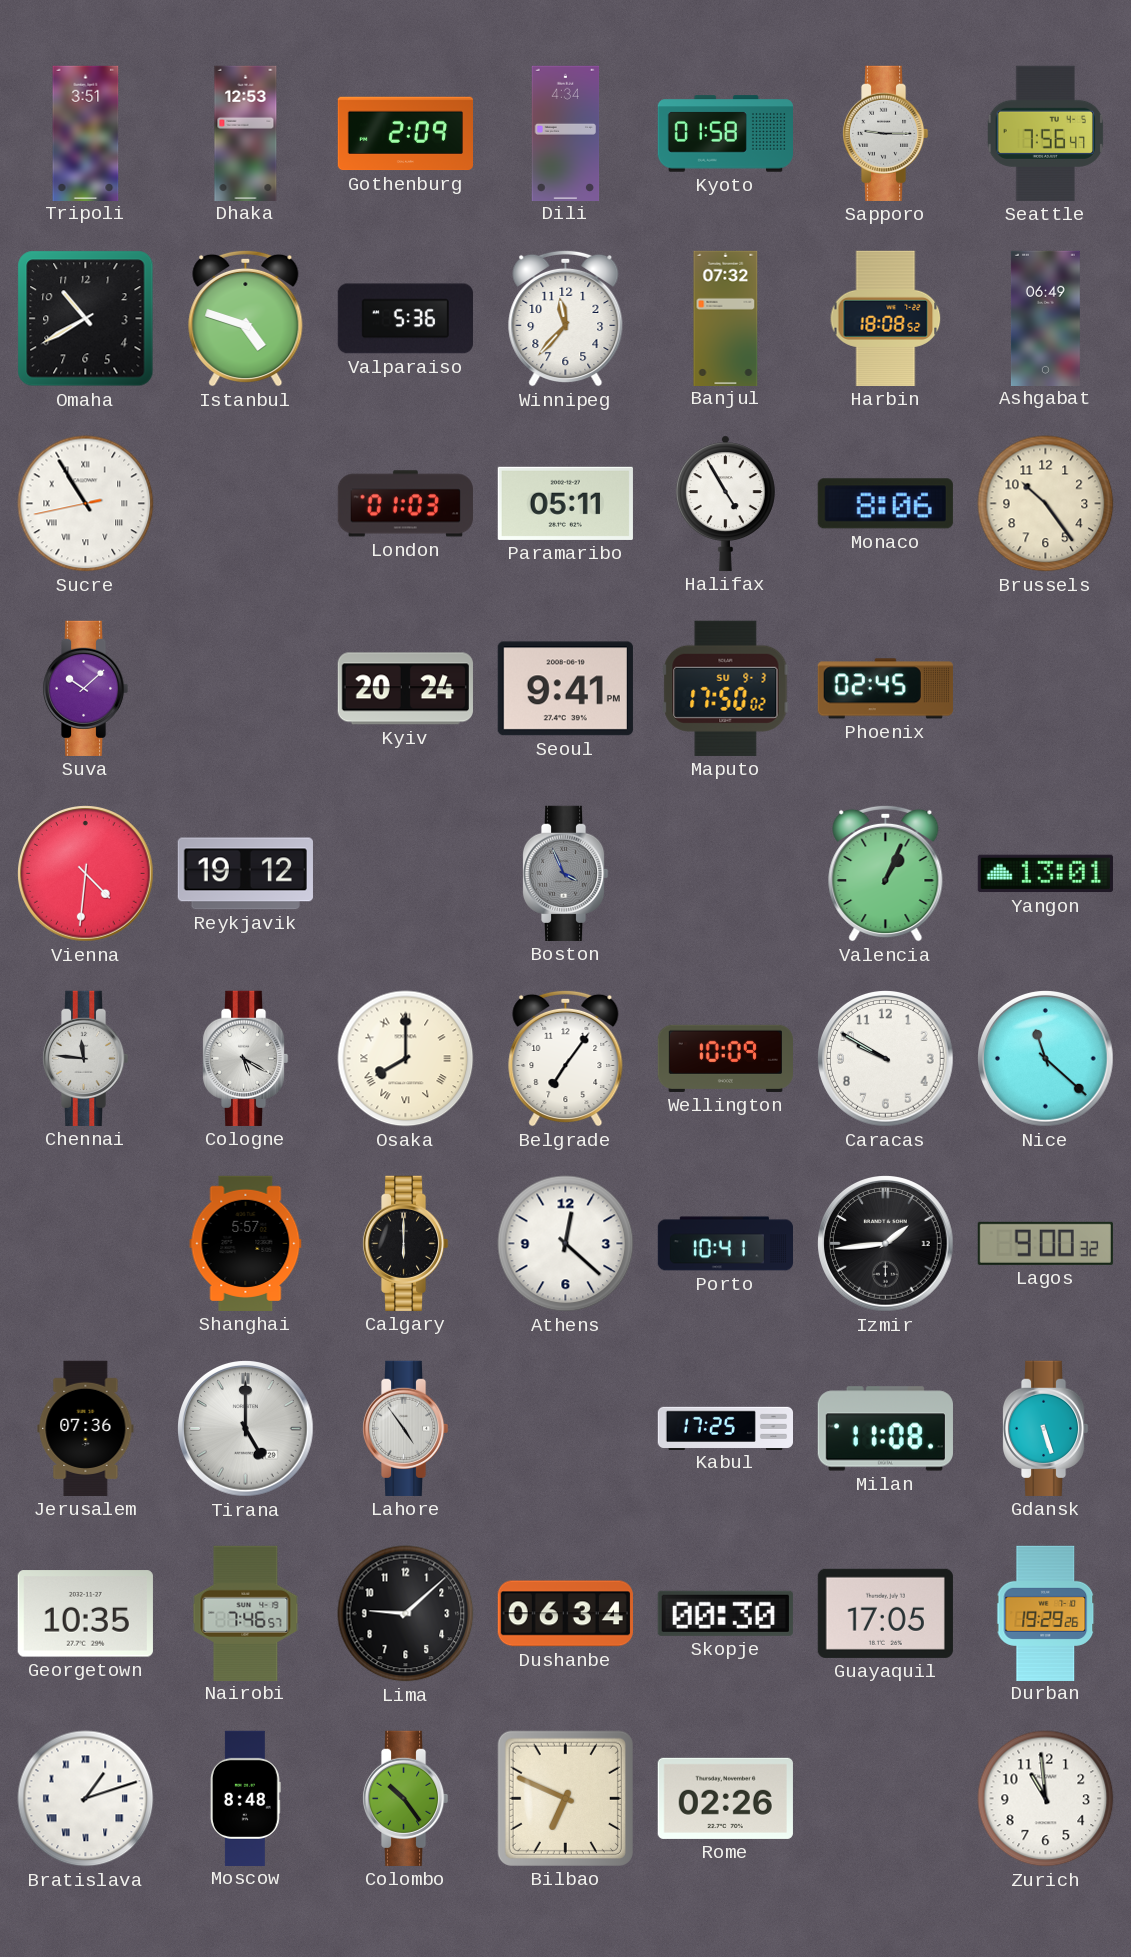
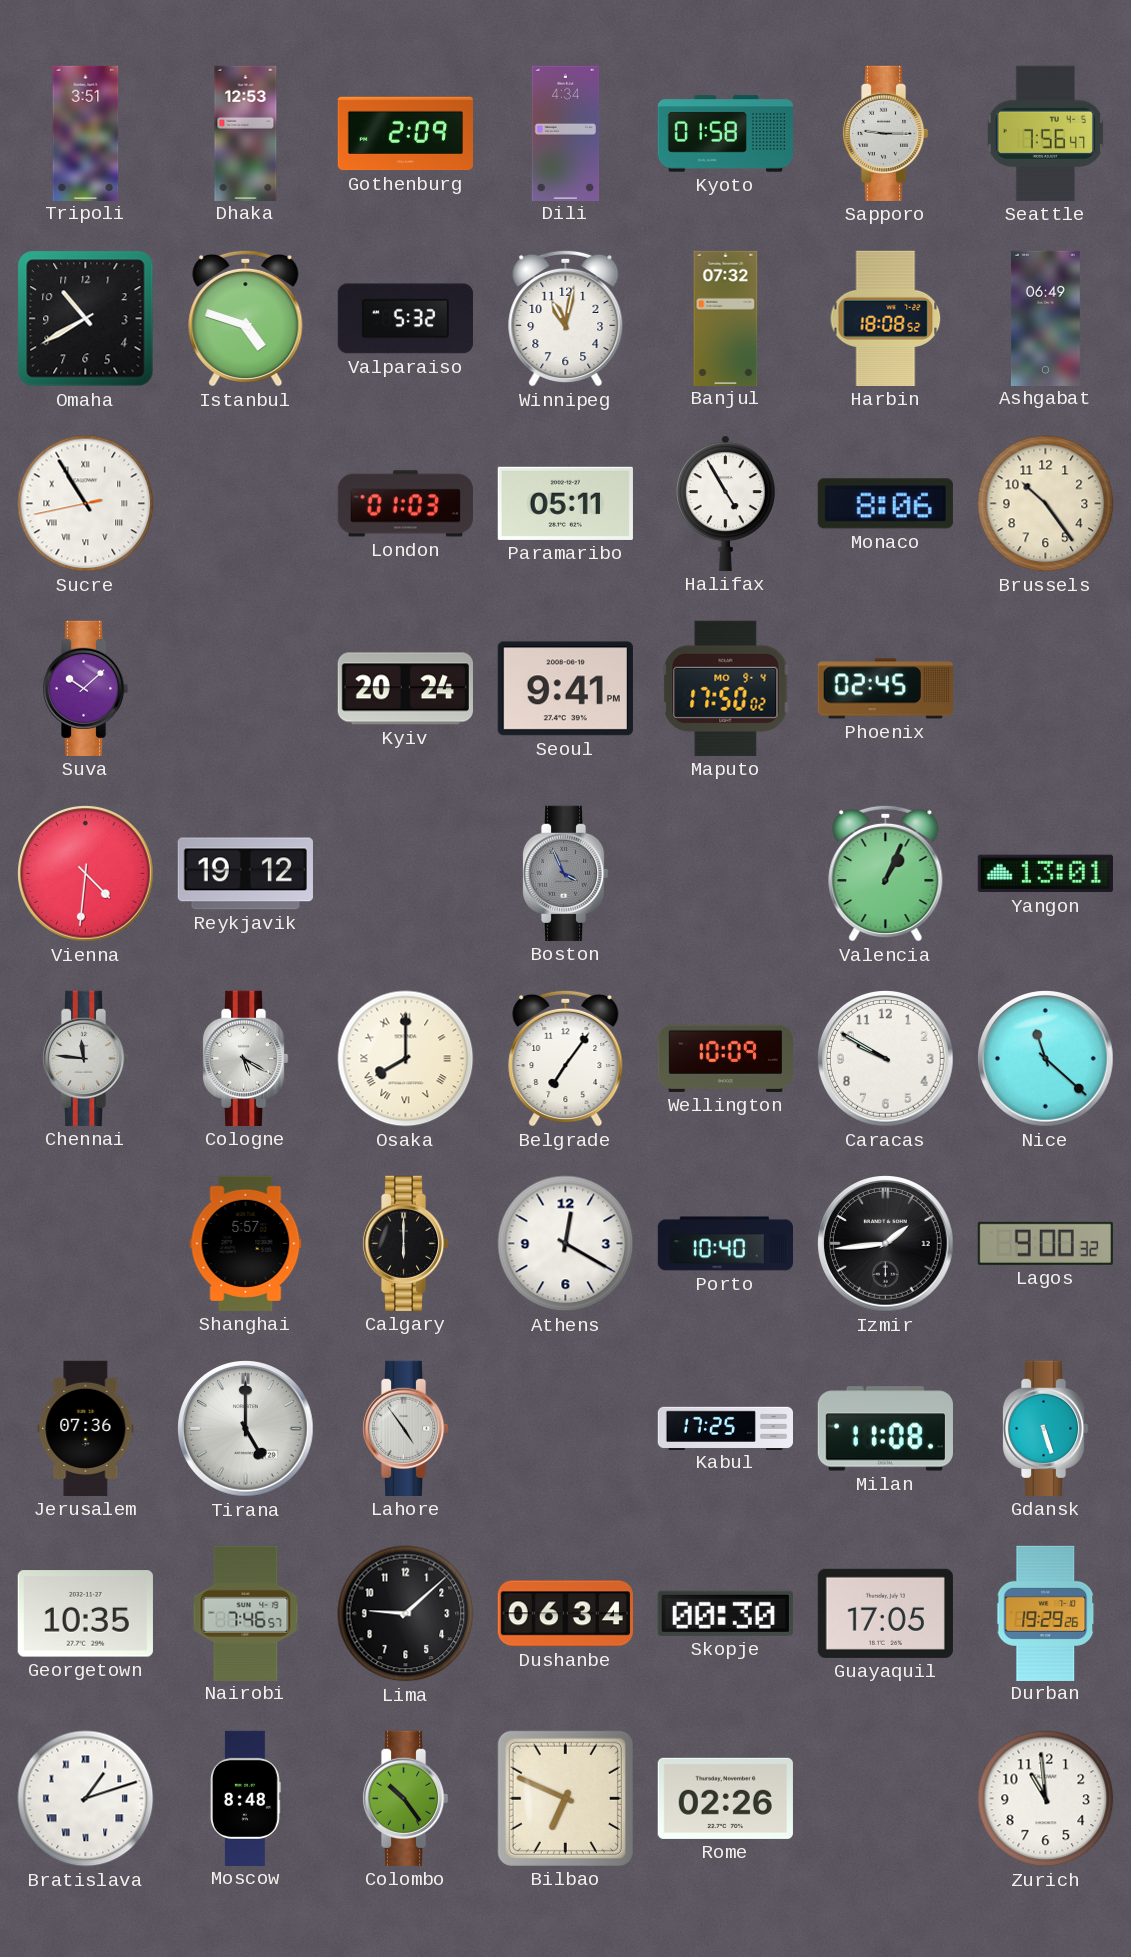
Valparaiso: 5:36 -> 5:32 (405, 319)
Winnipeg: 11:37 -> 11:02 (566, 318)
Maputo date: SU 9-3 -> MO 9-4 (726, 688)
Athens: 12:22 -> 12:20 (566, 1244)
Porto: 10:41 -> 10:40 (725, 1244)
